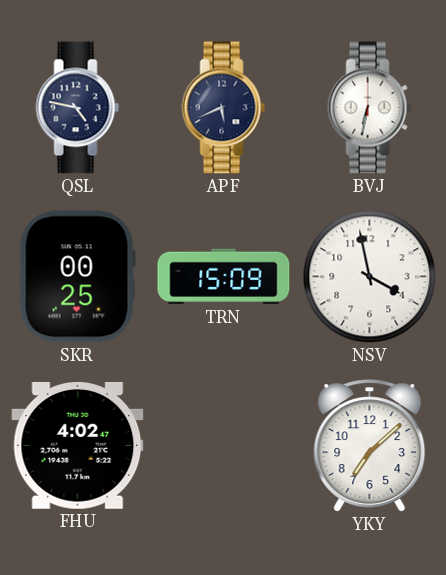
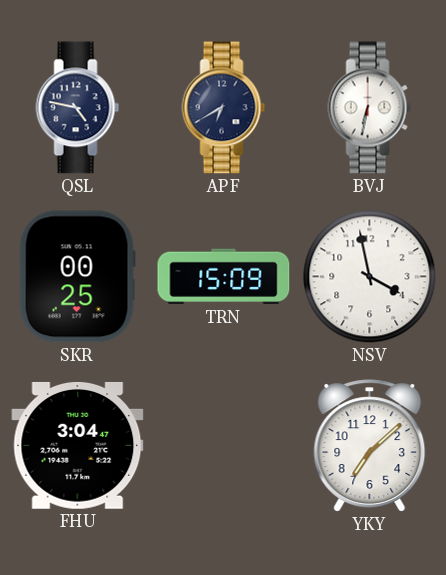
APF: 5:41 -> 6:40 (224, 108)
FHU: 4:02 -> 3:04 (78, 446)
